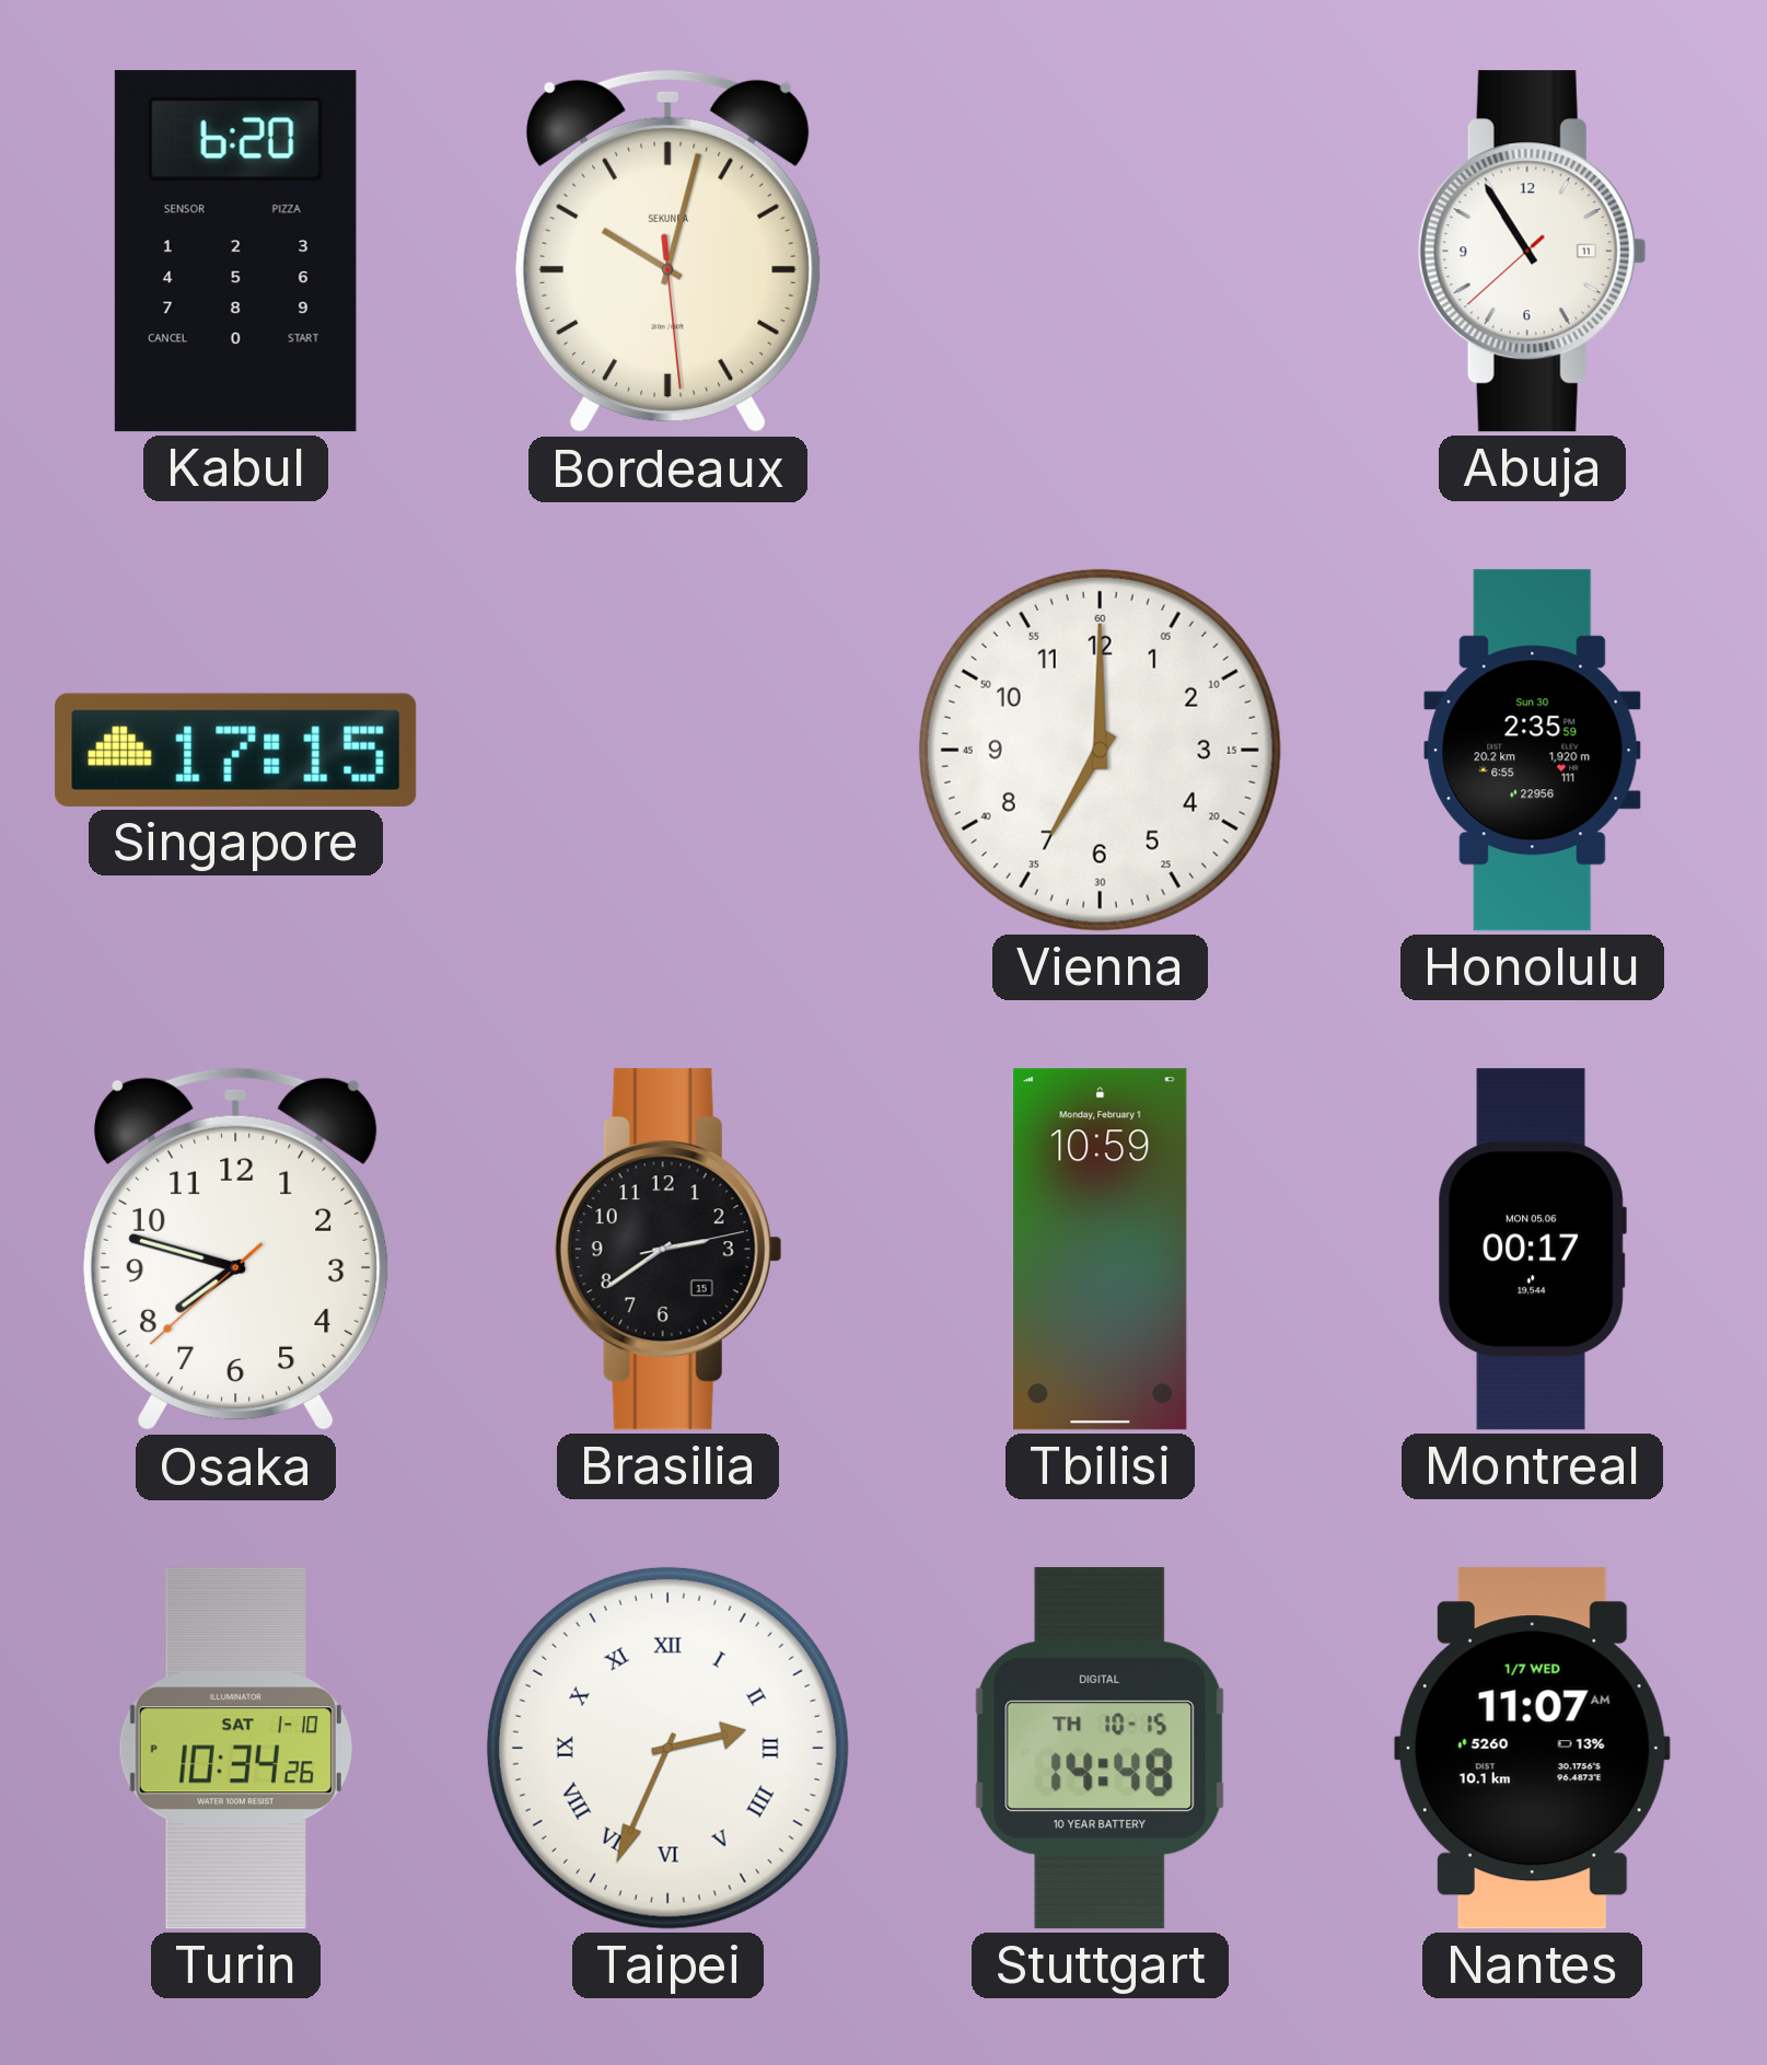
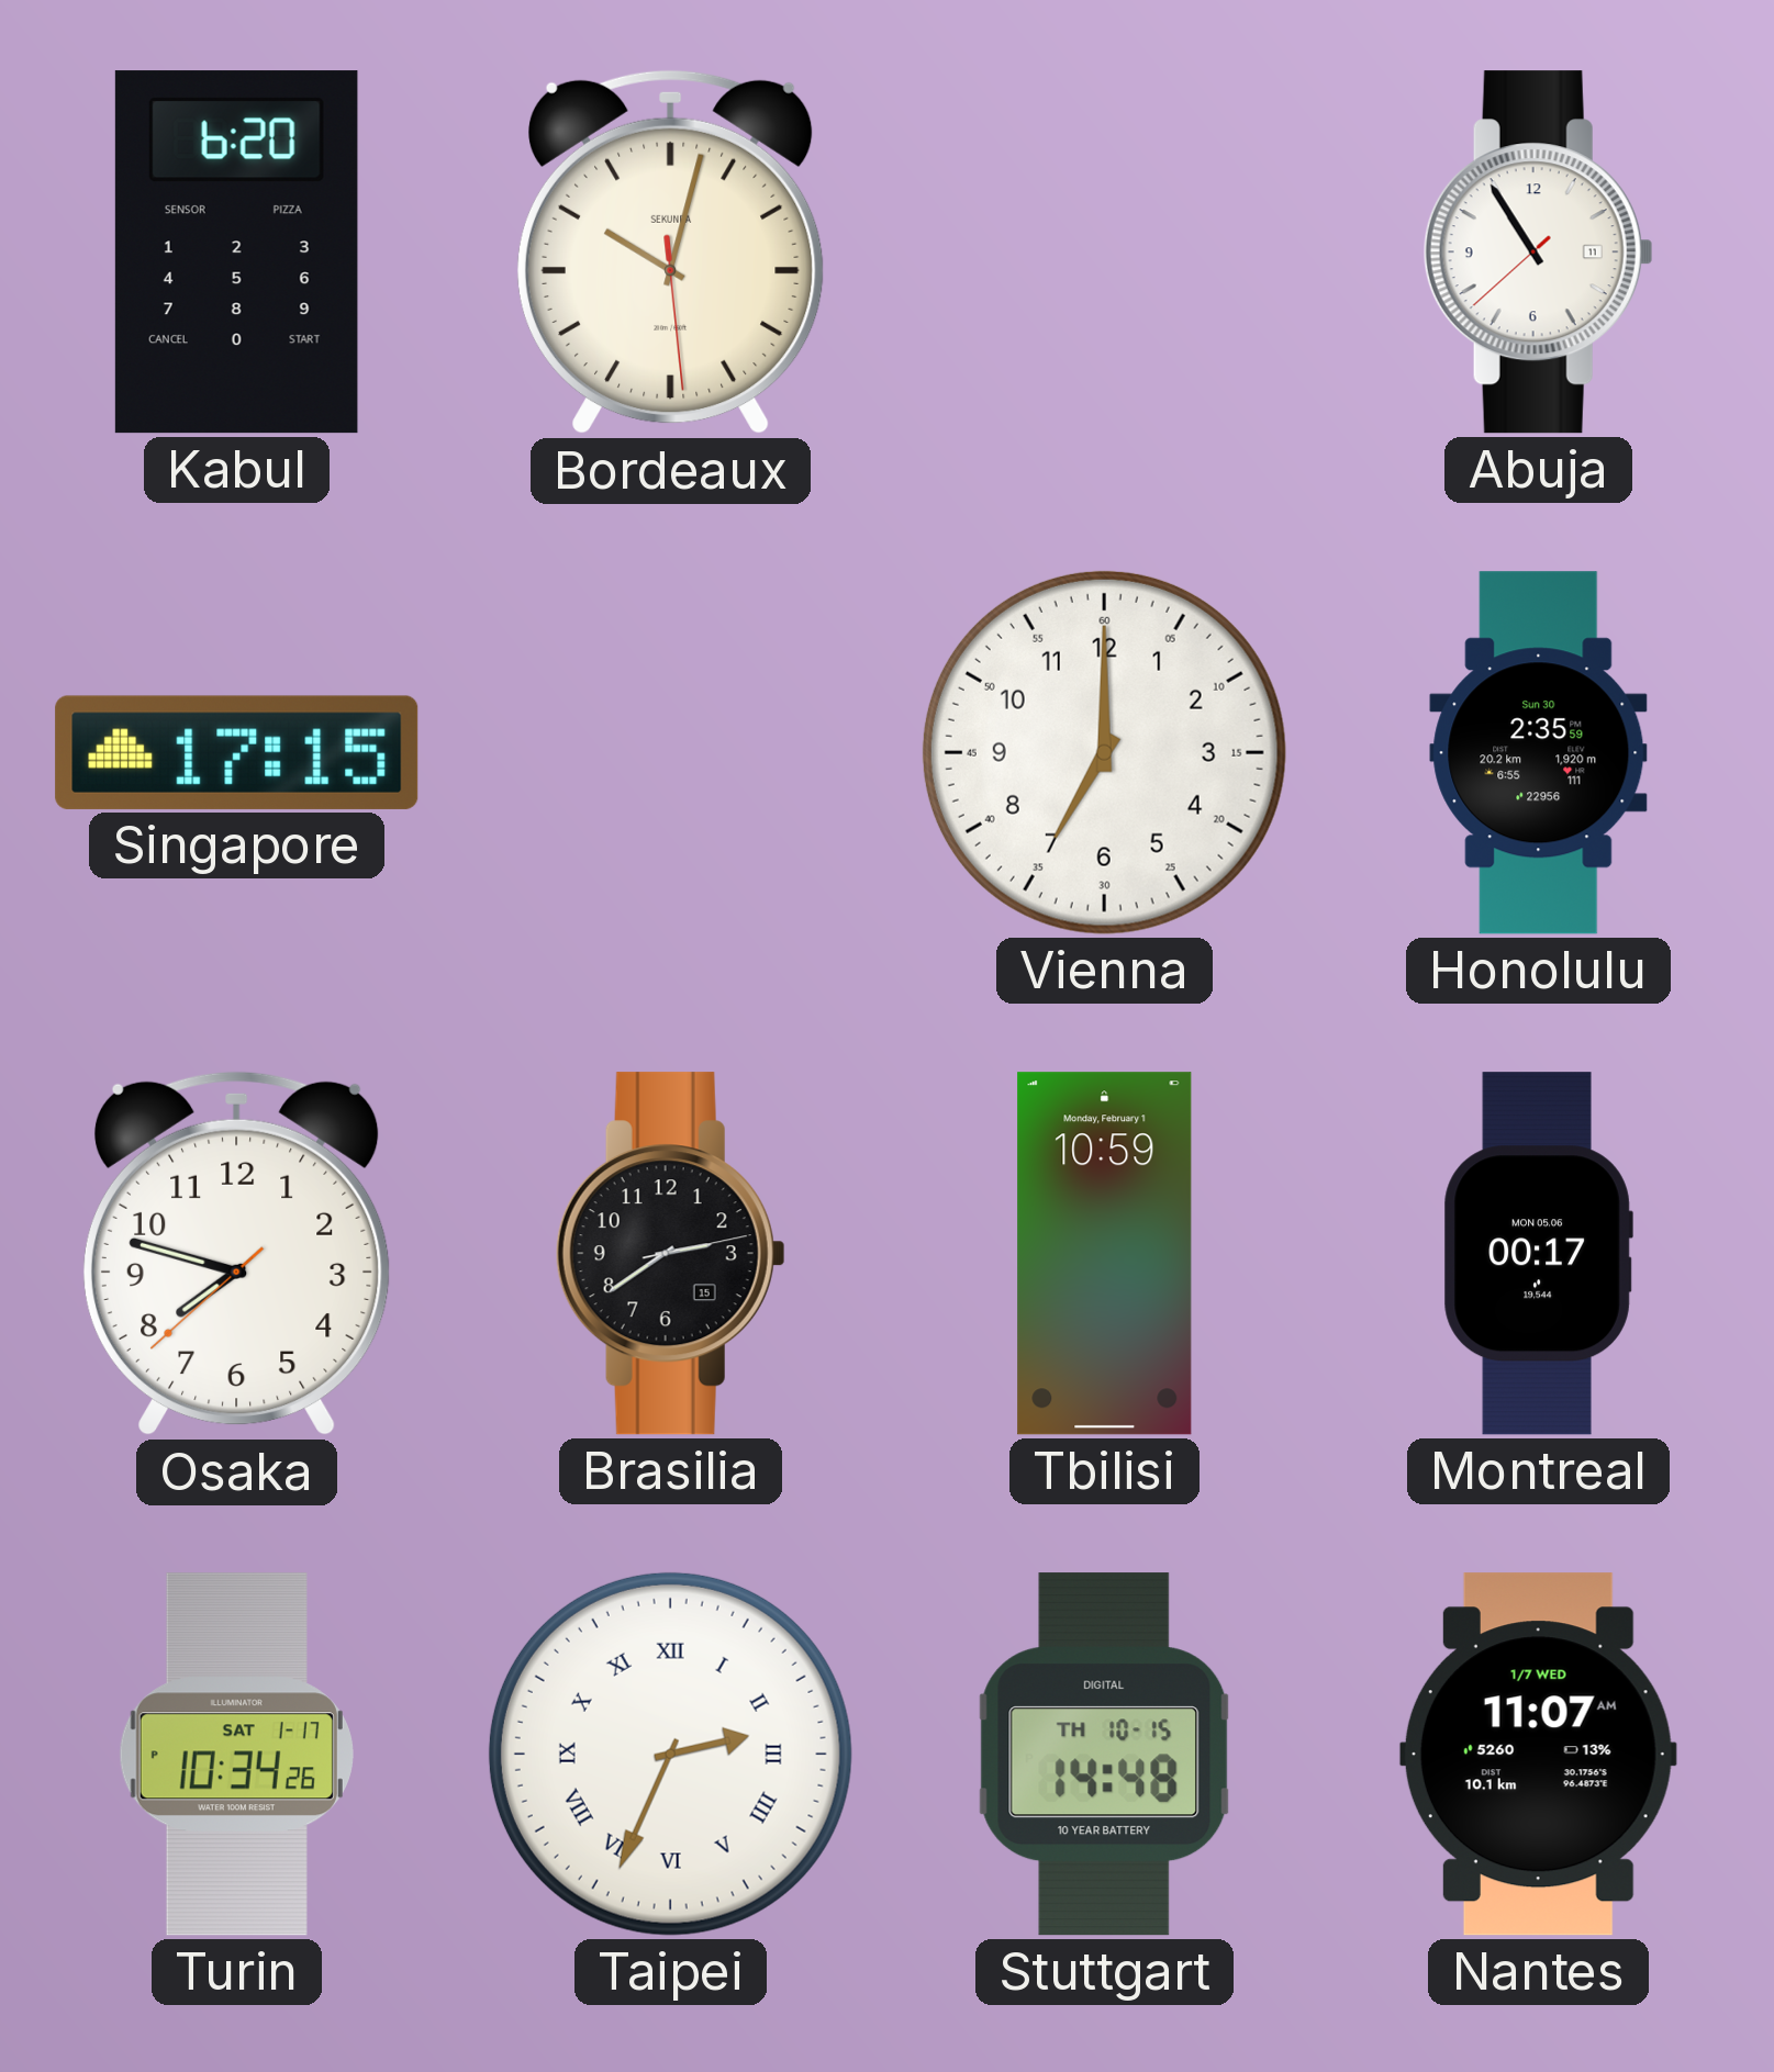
Turin date: SAT 1-10 -> SAT 1-17 (236, 1755)
